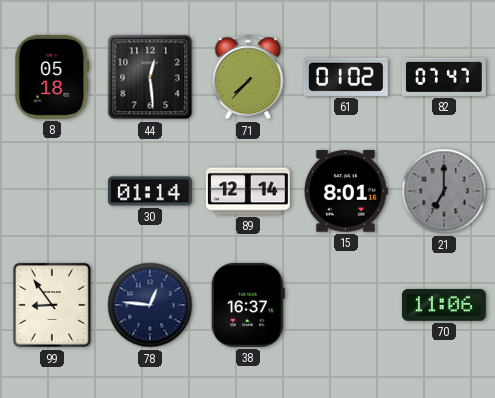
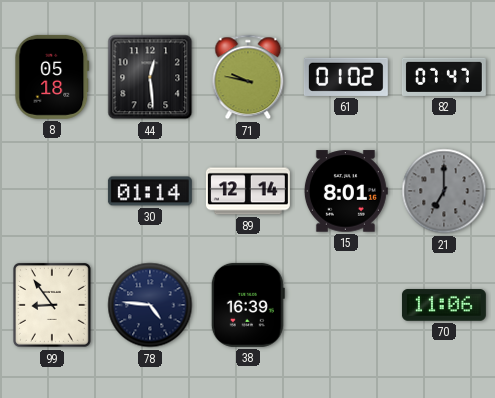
71: 7:37 -> 9:47 (248, 77)
78: 12:46 -> 4:46 (150, 305)
38: 16:37 -> 16:39 (248, 305)
